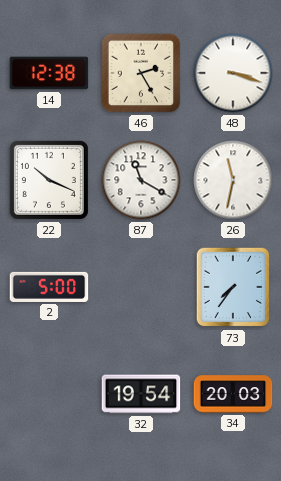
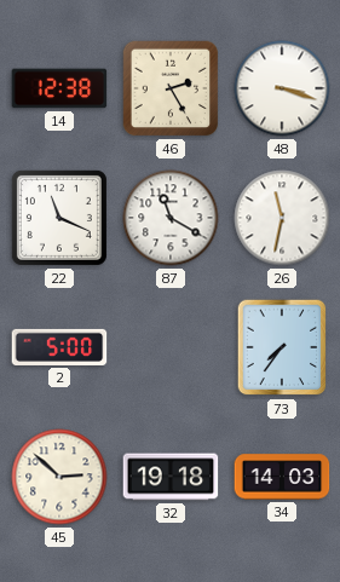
22: 10:19 -> 11:19 (59, 218)
45: none -> 2:52 (59, 477)
32: 19:54 -> 19:18 (171, 477)
34: 20:03 -> 14:03 (282, 477)
